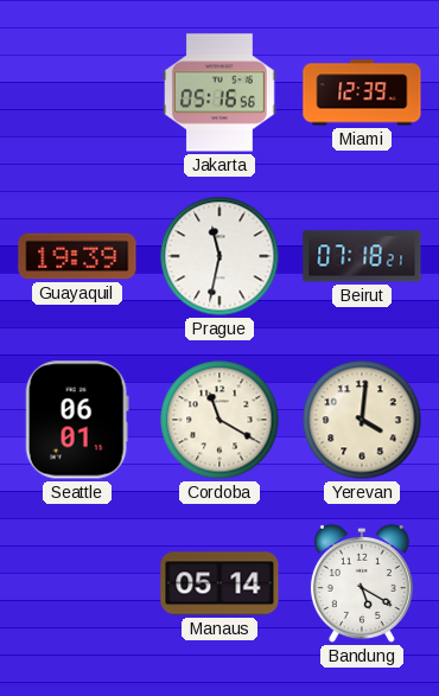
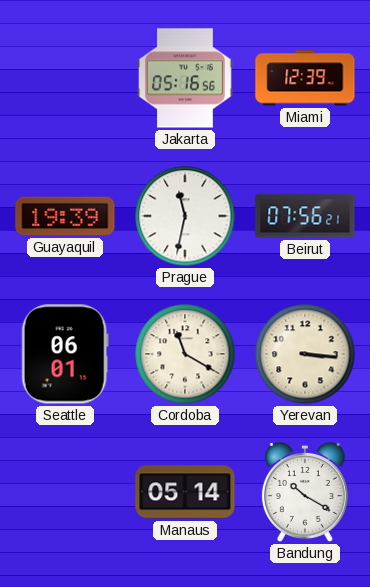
Beirut: 07:18 -> 07:56 (305, 216)
Yerevan: 4:01 -> 3:16 (305, 354)
Bandung: 5:20 -> 10:20 (305, 492)
